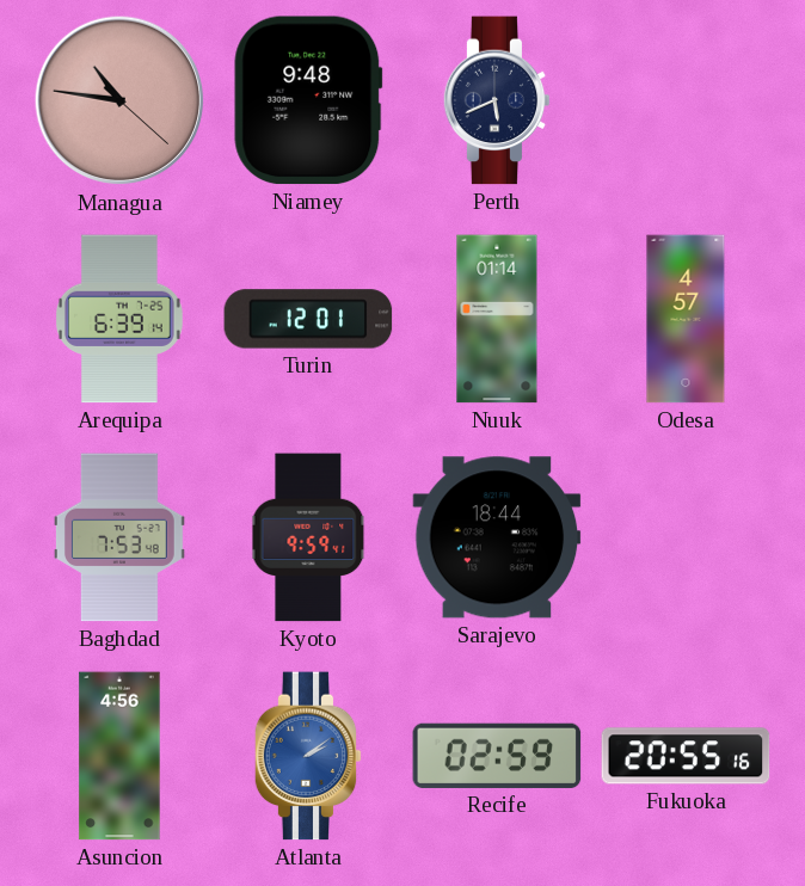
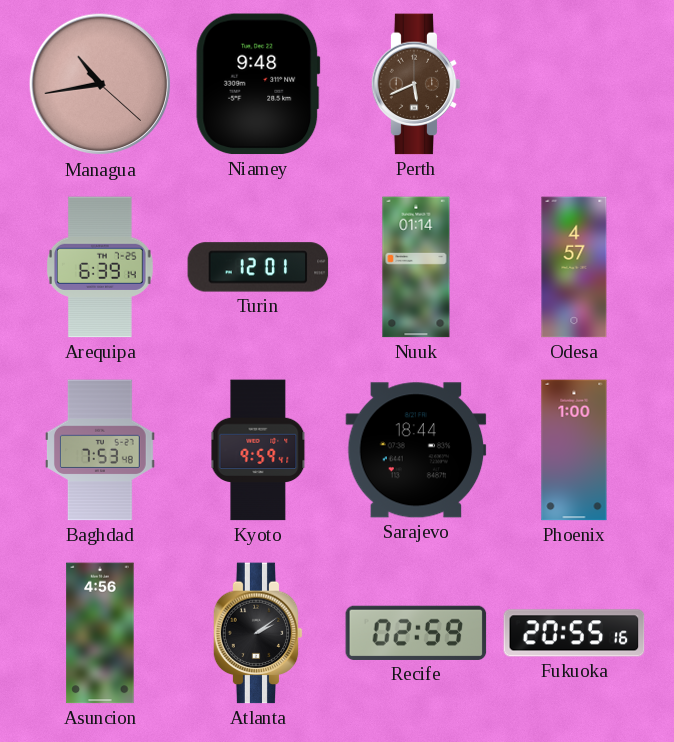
Managua: 10:46 -> 10:43 (100, 84)
Perth dial: navy -> brown (416, 84)
Phoenix: none -> 1:00 (574, 450)
Atlanta dial: blue -> black (258, 633)
